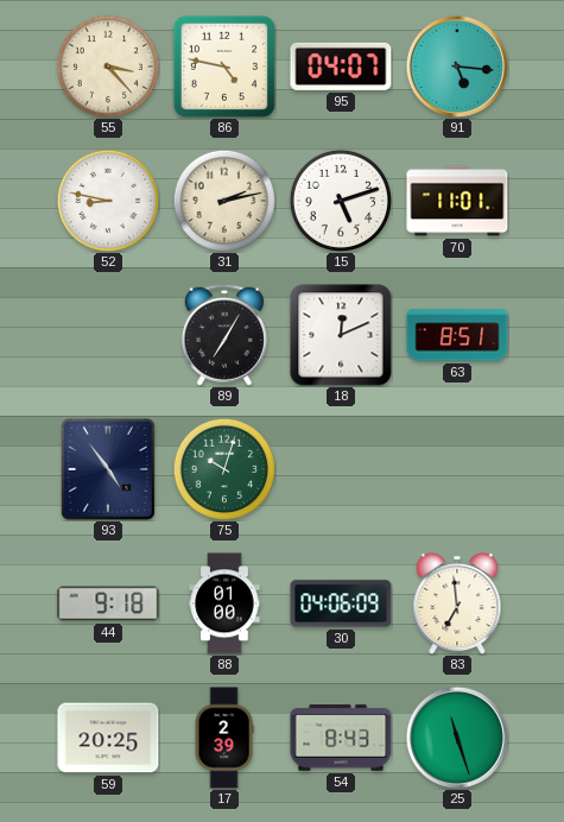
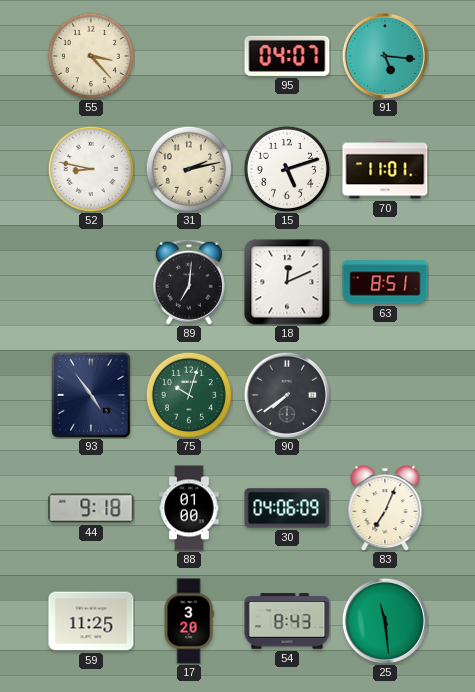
86: 4:47 -> none (224, 67)
89: 7:05 -> 7:01 (189, 282)
90: none -> 7:39 (287, 395)
83: 6:59 -> 7:04 (385, 508)
59: 20:25 -> 11:25 (91, 621)
17: 2:39 -> 3:20 (189, 621)
25: 11:27 -> 11:29 (385, 621)
